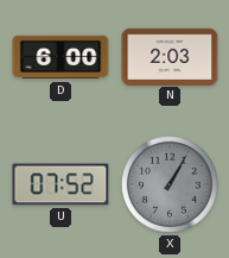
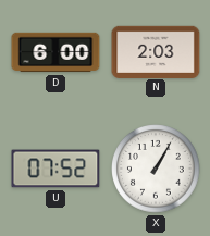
X dial: grey -> white (157, 170)
